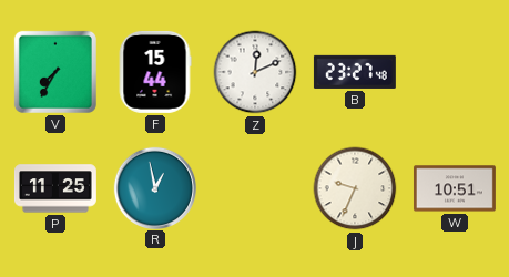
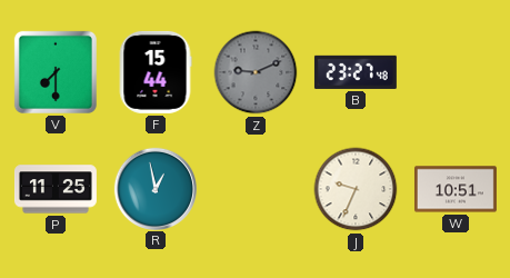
V: 7:35 -> 7:30 (56, 72)
Z: 12:11 -> 9:11 (256, 72)
Z dial: white -> grey (256, 72)
